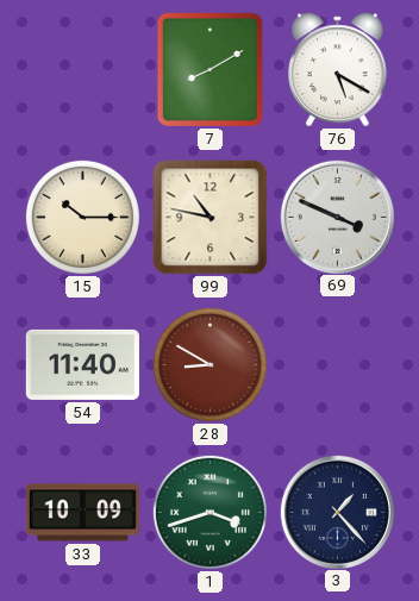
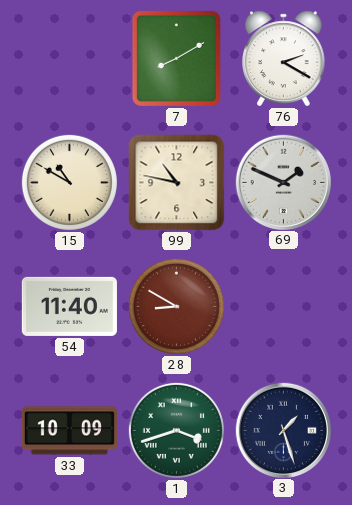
76: 5:20 -> 2:20 (284, 59)
15: 10:15 -> 10:50 (69, 182)
69: 3:49 -> 1:49 (283, 182)
3: 1:23 -> 1:27 (283, 430)
